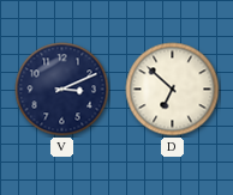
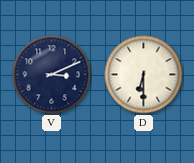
D: 6:52 -> 6:30 (144, 75)
